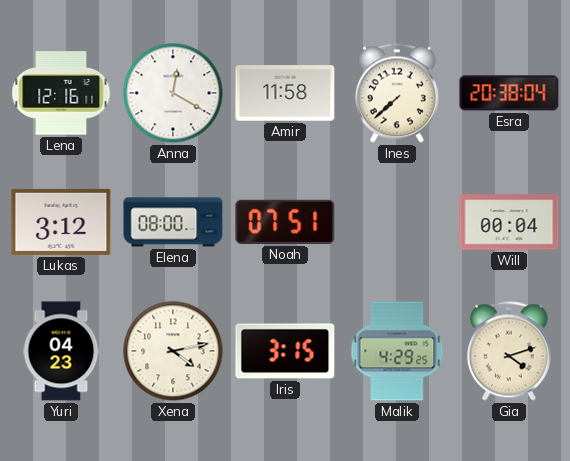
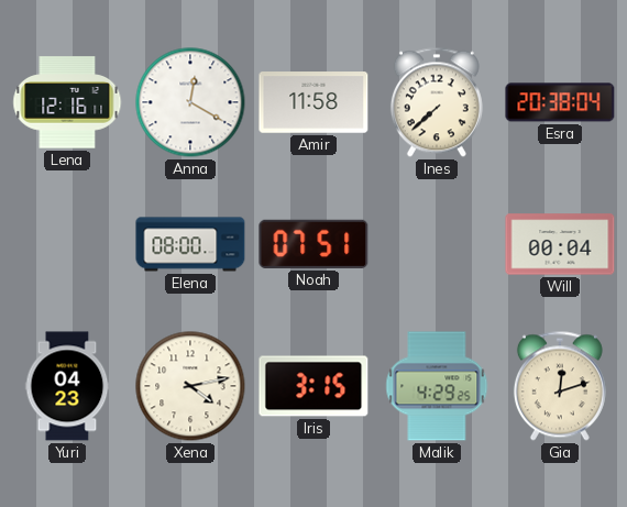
Lukas: 3:12 -> none (61, 222)
Gia: 4:12 -> 12:12 (560, 386)
